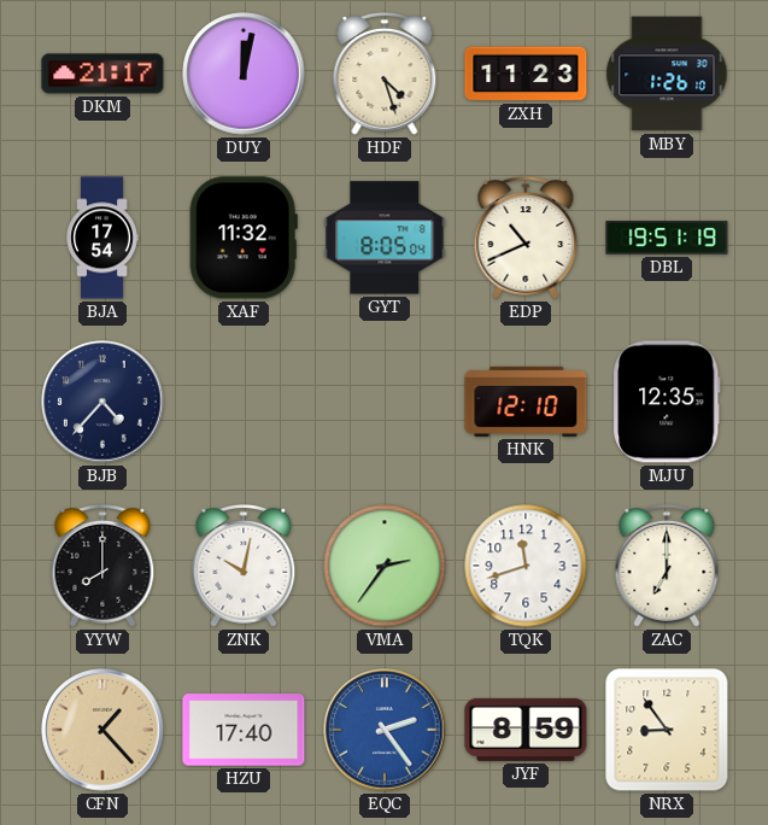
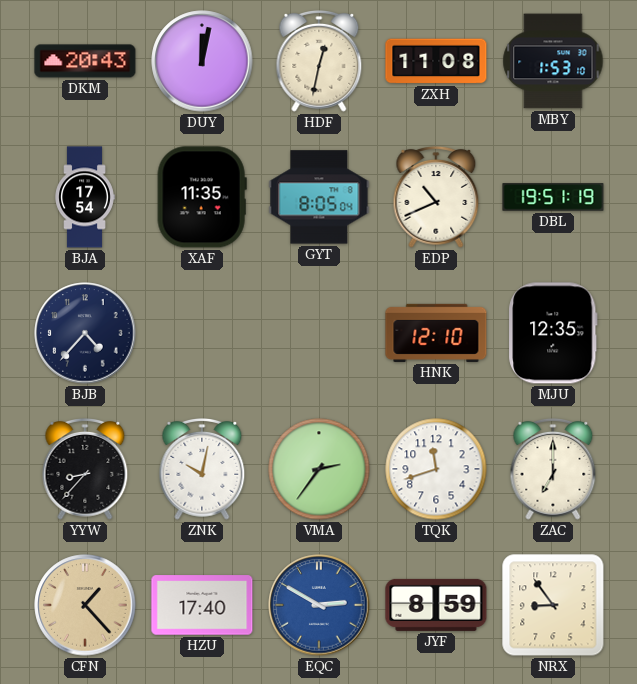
DKM: 21:17 -> 20:43 (85, 61)
HDF: 4:27 -> 12:32 (319, 62)
ZXH: 11:23 -> 11:08 (436, 61)
MBY: 1:26 -> 1:53 (553, 61)
XAF: 11:32 -> 11:35 (202, 197)
YYW: 8:00 -> 8:37 (85, 470)
EQC: 2:24 -> 2:50 (319, 605)
